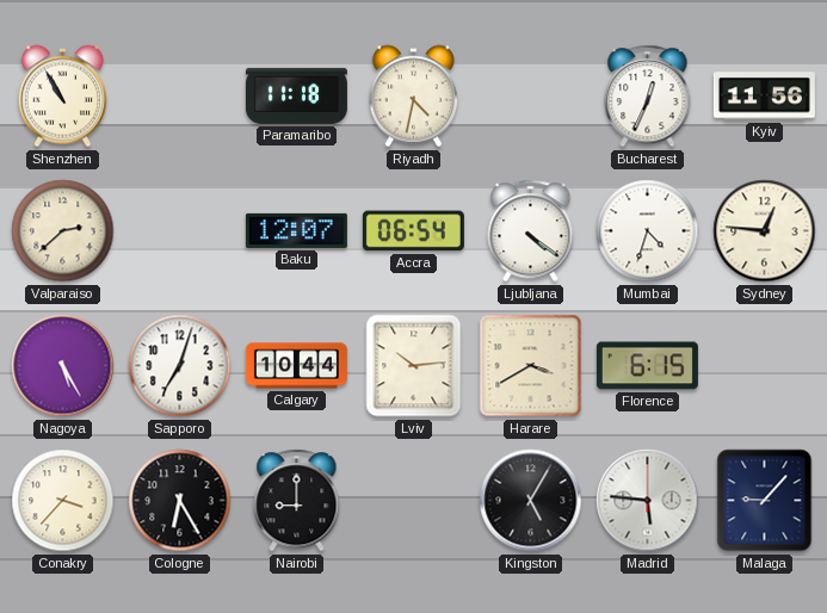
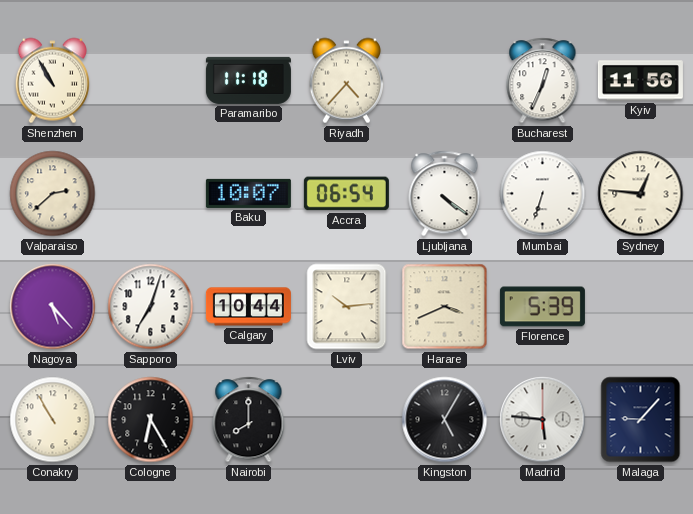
Riyadh: 4:32 -> 4:37 (346, 81)
Baku: 12:07 -> 10:07 (248, 193)
Mumbai: 4:33 -> 6:33 (543, 194)
Nagoya: 5:25 -> 5:23 (53, 307)
Harare: 3:40 -> 3:41 (445, 307)
Florence: 6:15 -> 5:39 (542, 307)
Conakry: 3:37 -> 10:55 (53, 420)
Nairobi: 9:00 -> 8:00 (249, 420)
